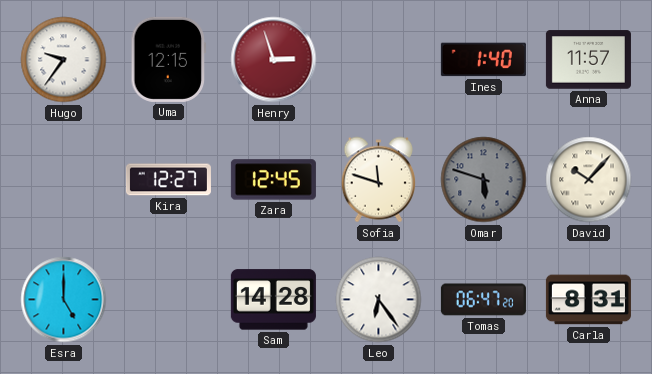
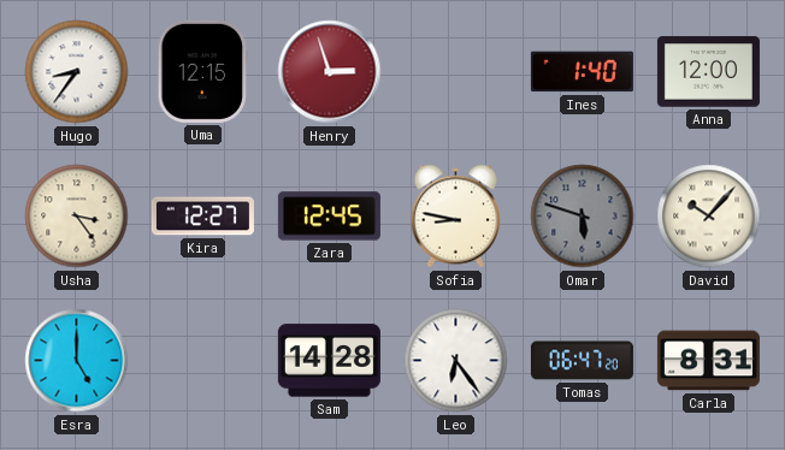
Hugo: 9:36 -> 8:36 (77, 72)
Anna: 11:57 -> 12:00 (708, 72)
Usha: none -> 3:24 (77, 217)
Sofia: 11:48 -> 8:47 (455, 217)
